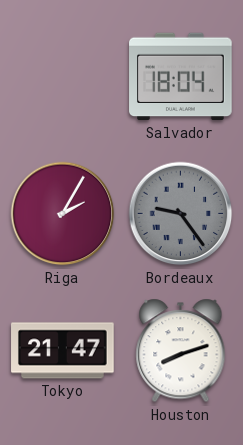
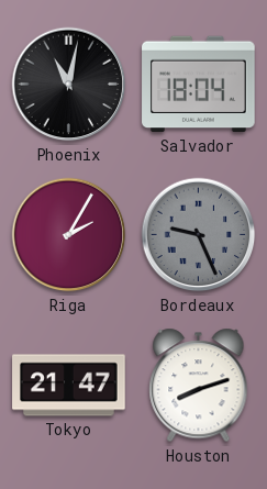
Phoenix: none -> 11:02 (69, 85)
Bordeaux: 9:24 -> 9:26 (199, 235)
